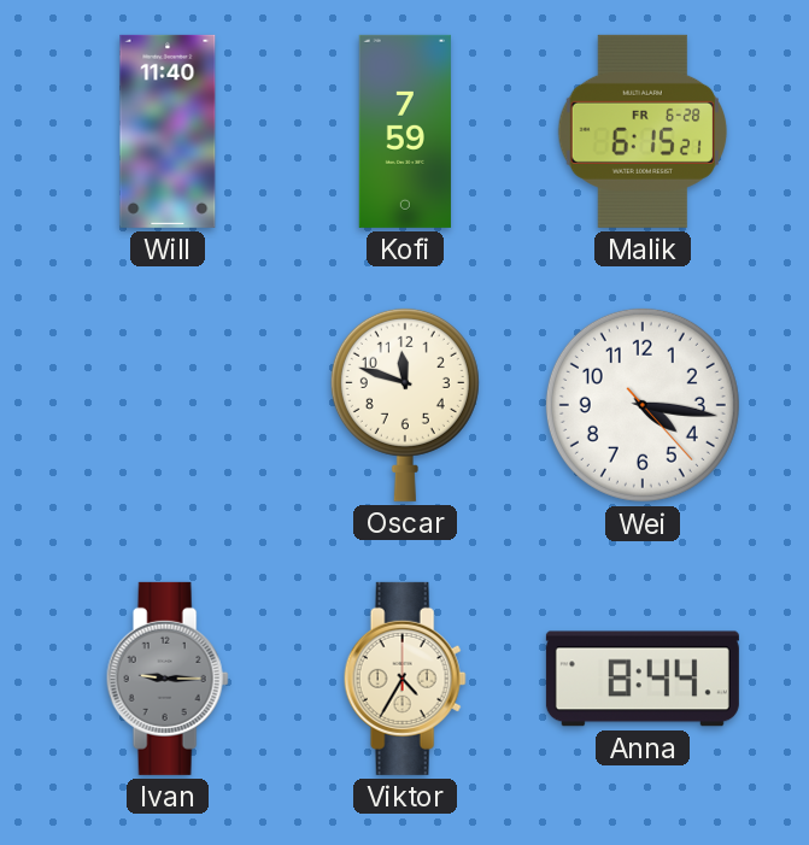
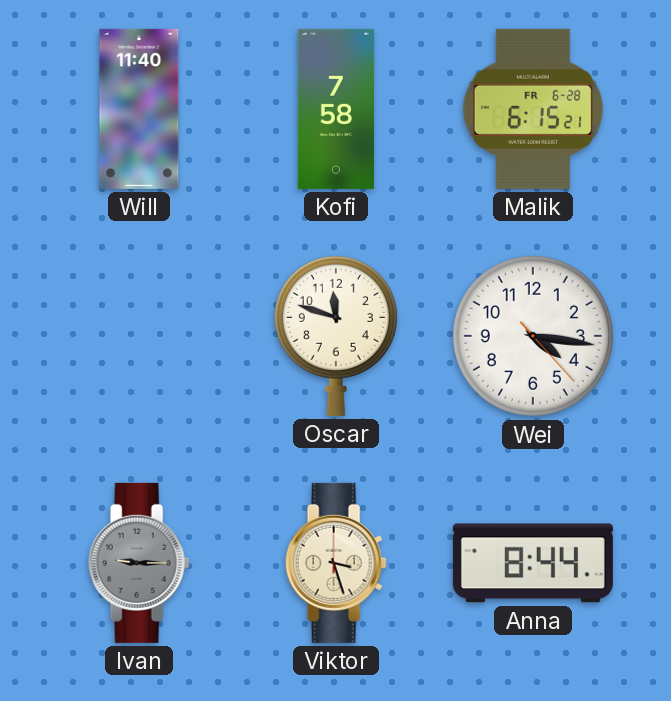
Kofi: 7:59 -> 7:58 (336, 109)
Viktor: 4:35 -> 3:27 (336, 563)
